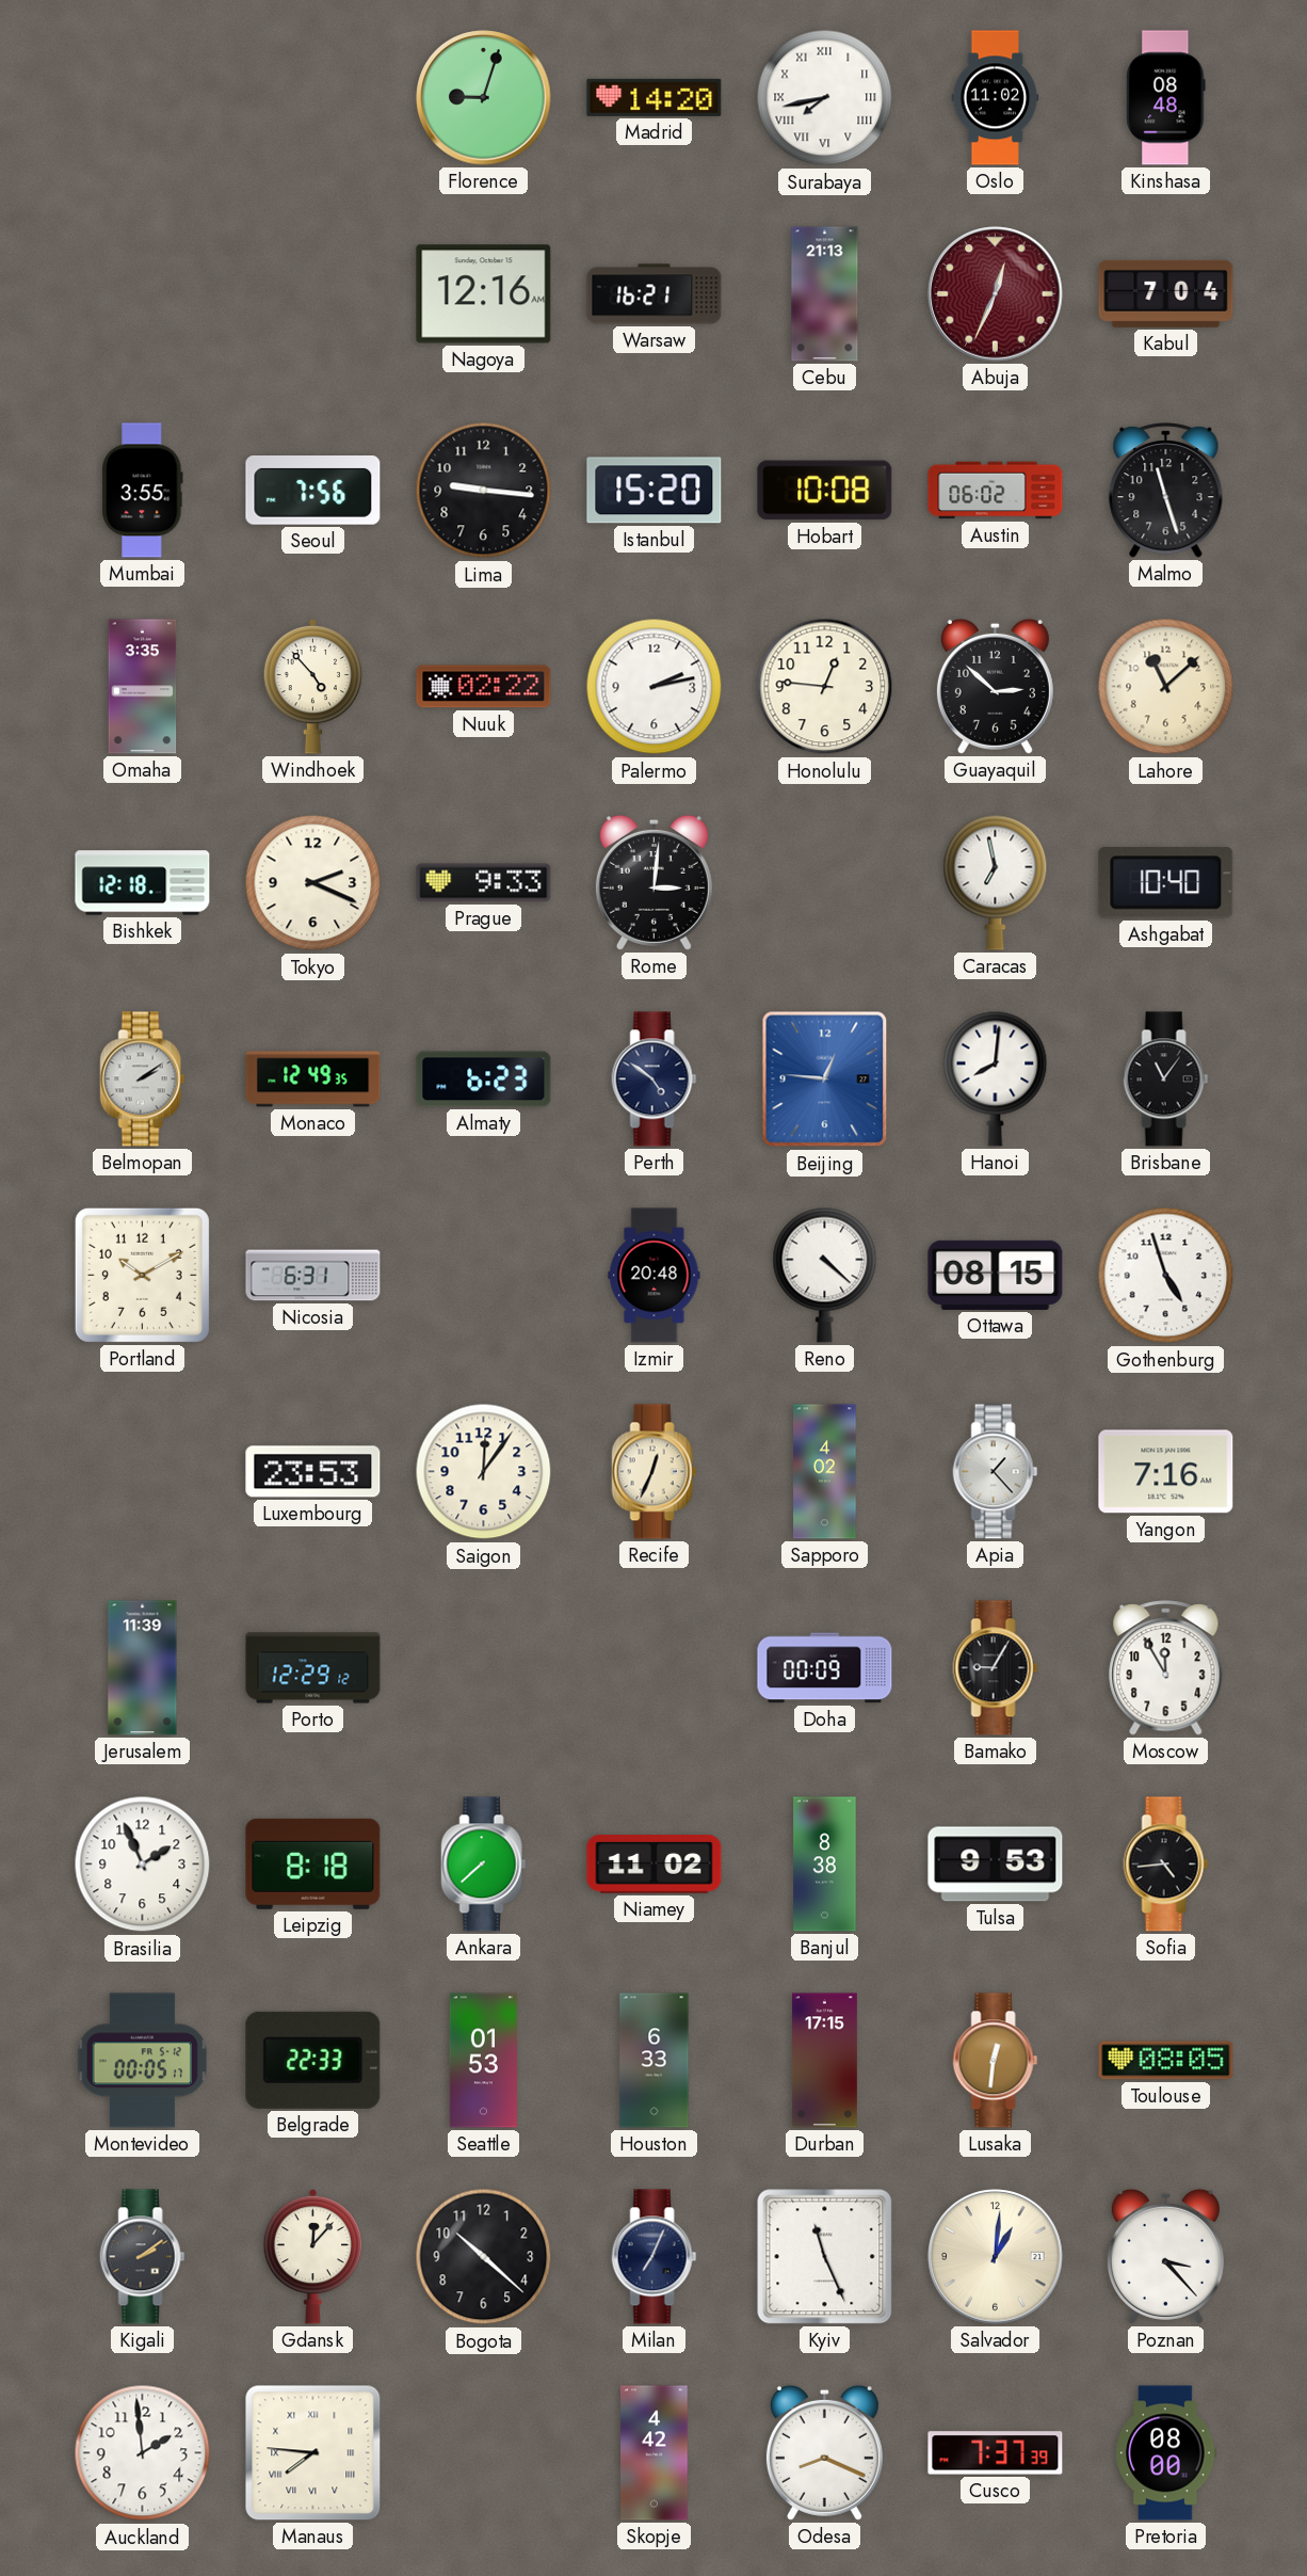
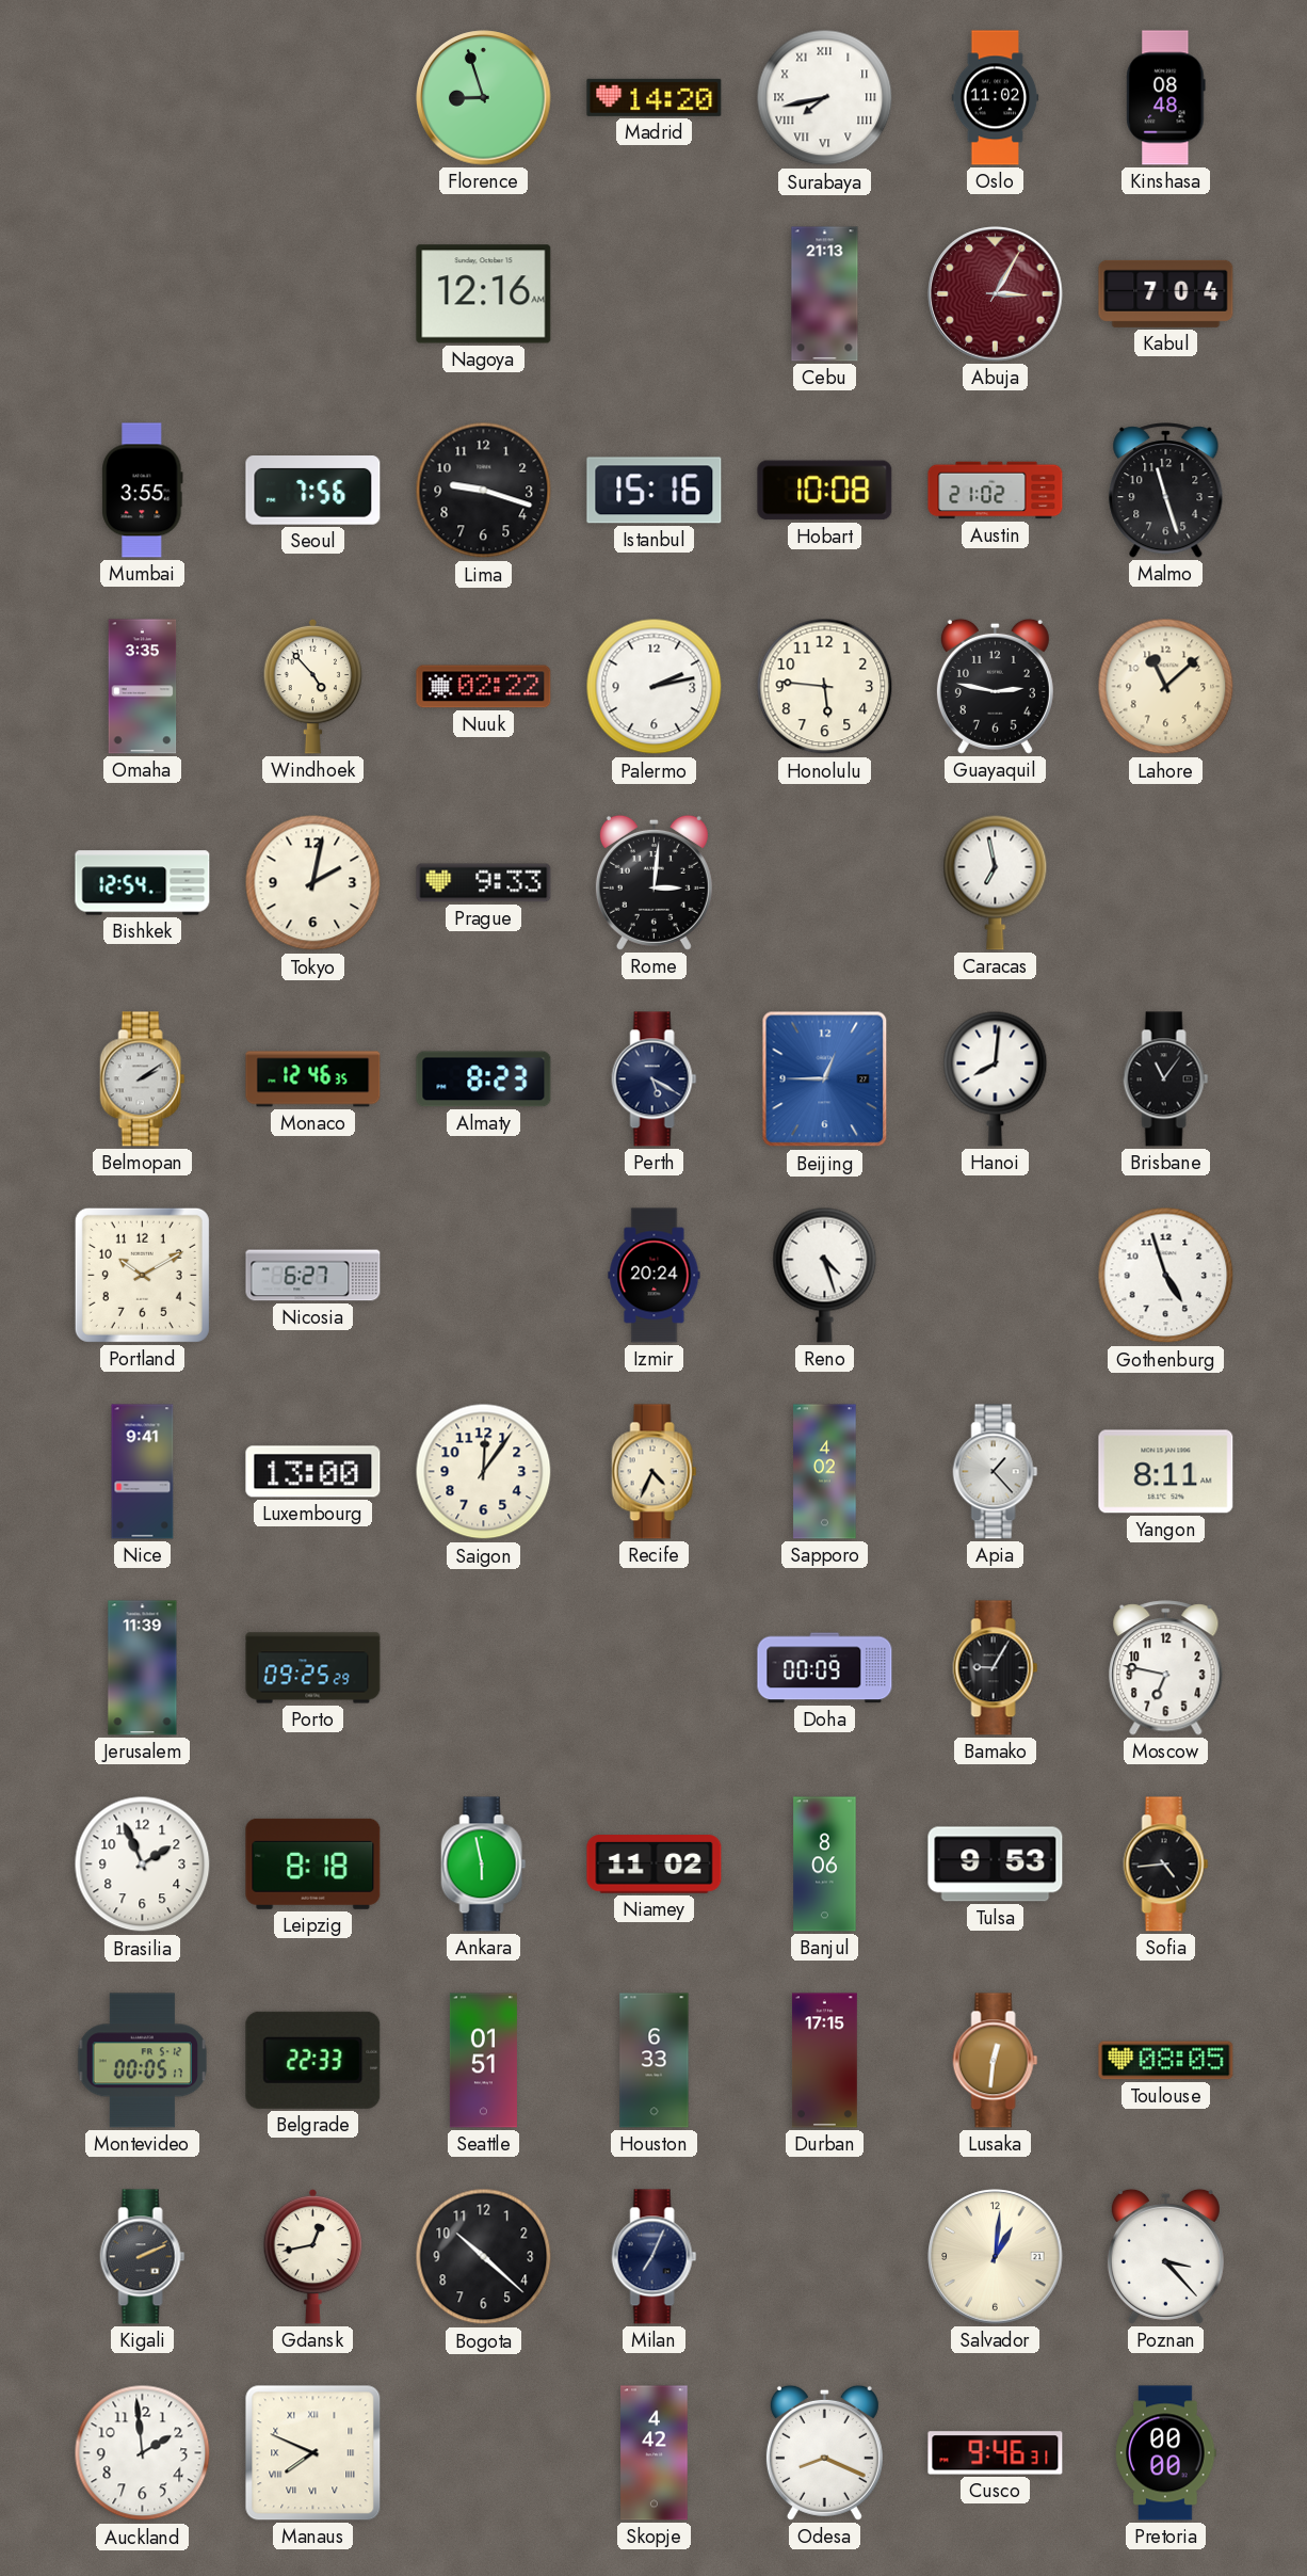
Florence: 9:03 -> 8:57 (484, 98)
Warsaw: 16:21 -> none (655, 294)
Abuja: 12:34 -> 3:05 (996, 294)
Lima: 9:16 -> 9:18 (484, 491)
Istanbul: 15:20 -> 15:16 (655, 491)
Austin: 06:02 -> 21:02 (996, 491)
Honolulu: 12:46 -> 5:46 (825, 687)
Guayaquil: 2:52 -> 2:47 (995, 686)
Bishkek: 12:18 -> 12:54 (143, 883)
Tokyo: 2:19 -> 2:02 (313, 883)
Ashgabat: 10:40 -> none (1166, 883)
Monaco: 12:49 -> 12:46 (313, 1079)
Almaty: 6:23 -> 8:23 (484, 1079)
Perth: 4:51 -> 5:20 (655, 1079)
Beijing: 12:46 -> 12:45 (825, 1079)
Nicosia: 6:31 -> 6:27 (313, 1276)
Izmir: 20:48 -> 20:24 (655, 1276)
Reno: 4:22 -> 4:27 (825, 1275)
Ottawa: 08:15 -> none (996, 1275)
Nice: none -> 9:41 (143, 1472)
Luxembourg: 23:53 -> 13:00 (313, 1472)
Recife: 12:34 -> 4:34 (655, 1472)
Yangon: 7:16 -> 8:11 (1166, 1472)
Porto: 12:29 -> 09:25 (313, 1668)
Moscow: 11:55 -> 6:47 (1166, 1668)
Ankara: 7:38 -> 5:58 (484, 1865)
Banjul: 8:38 -> 8:06 (825, 1865)
Seattle: 01:53 -> 01:51 (483, 2061)
Kigali: 2:09 -> 2:11 (143, 2257)
Gdansk: 12:07 -> 12:43 (313, 2256)
Kyiv: 11:26 -> none (825, 2257)
Manaus: 7:46 -> 7:49 (313, 2453)
Cusco: 7:37 -> 9:46 (996, 2453)
Pretoria: 08:00 -> 00:00 (1166, 2453)
